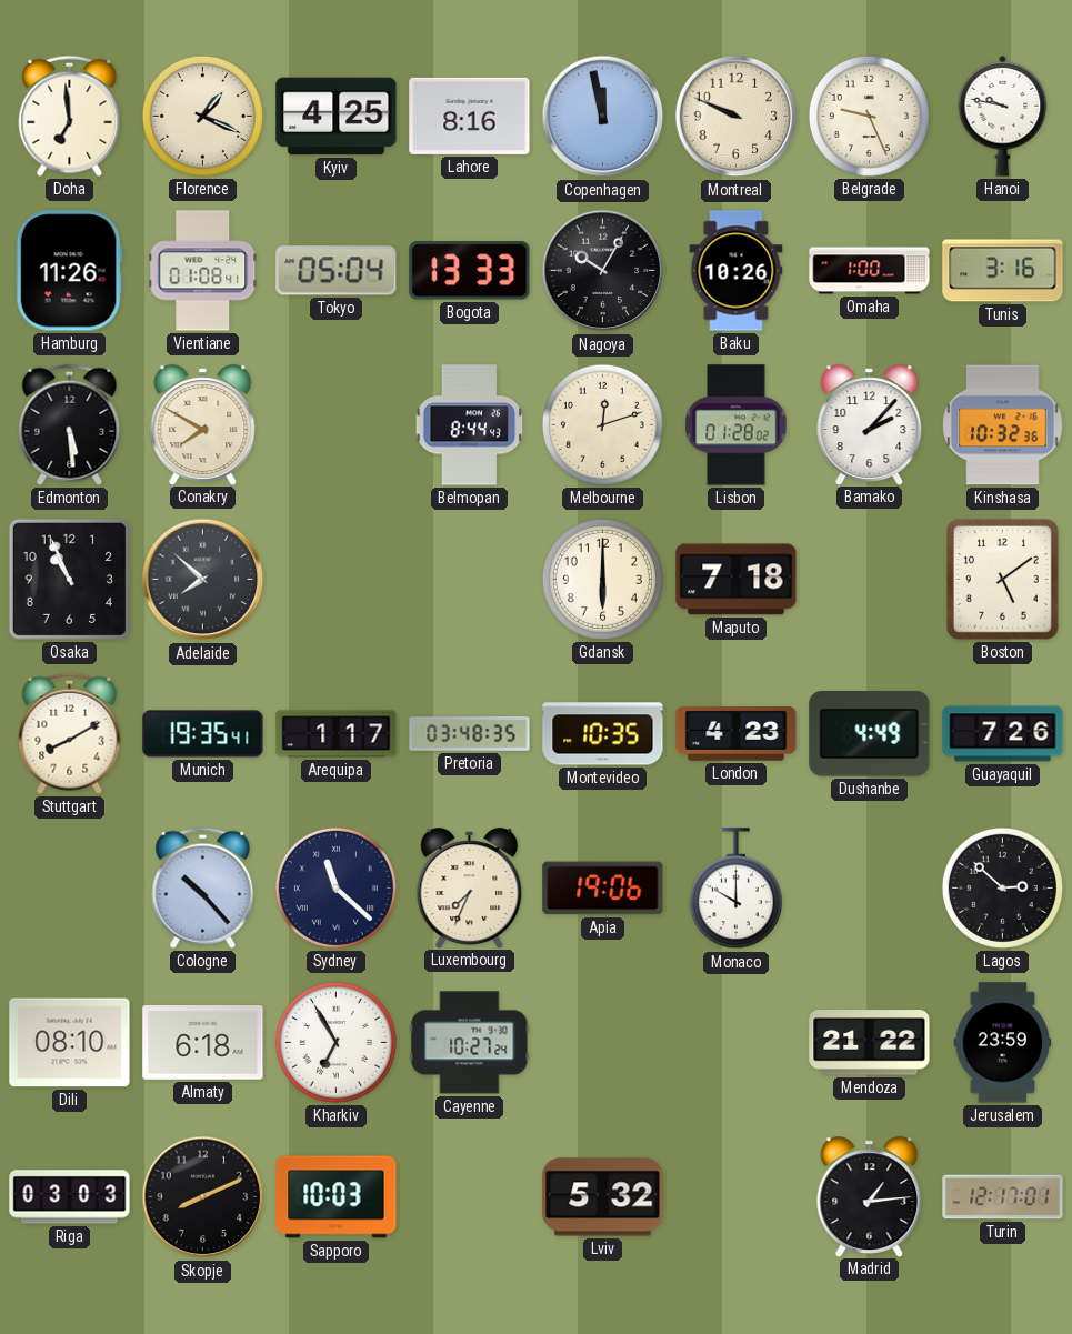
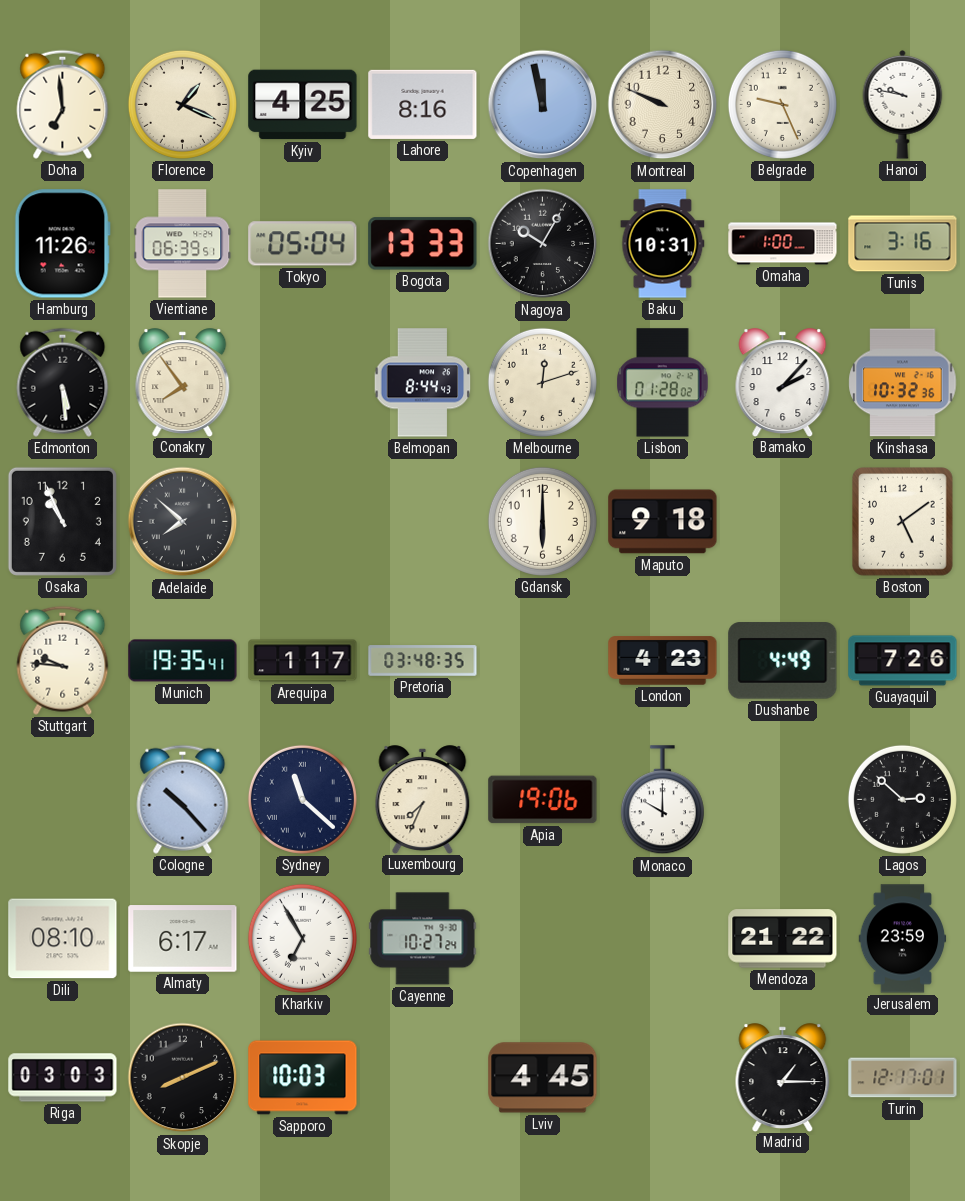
Vientiane: 01:08 -> 06:39 (183, 244)
Baku: 10:26 -> 10:31 (663, 244)
Conakry: 7:50 -> 7:54 (183, 382)
Maputo: 7:18 -> 9:18 (663, 522)
Stuttgart: 8:10 -> 9:46 (63, 660)
Montevideo: 10:35 -> none (603, 734)
Almaty: 6:18 -> 6:17 (183, 939)
Lviv: 5:32 -> 4:45 (543, 1078)
Madrid: 1:14 -> 1:15 (783, 1077)
